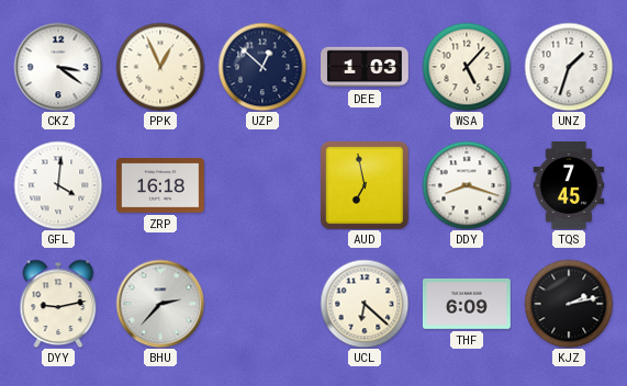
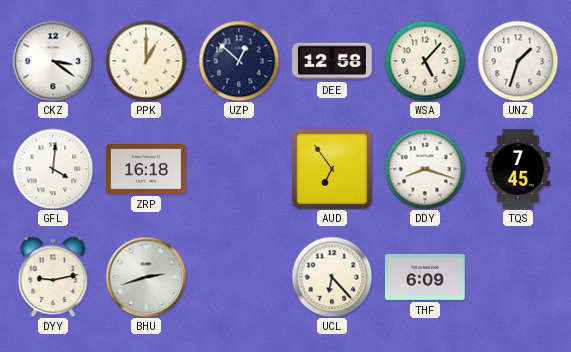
PPK: 12:56 -> 1:00 (146, 61)
DEE: 1:03 -> 12:58 (333, 61)
AUD: 6:58 -> 6:54 (332, 169)
BHU: 2:37 -> 2:42 (146, 277)
UCL: 6:22 -> 6:23 (332, 277)
KJZ: 2:13 -> none (569, 304)
